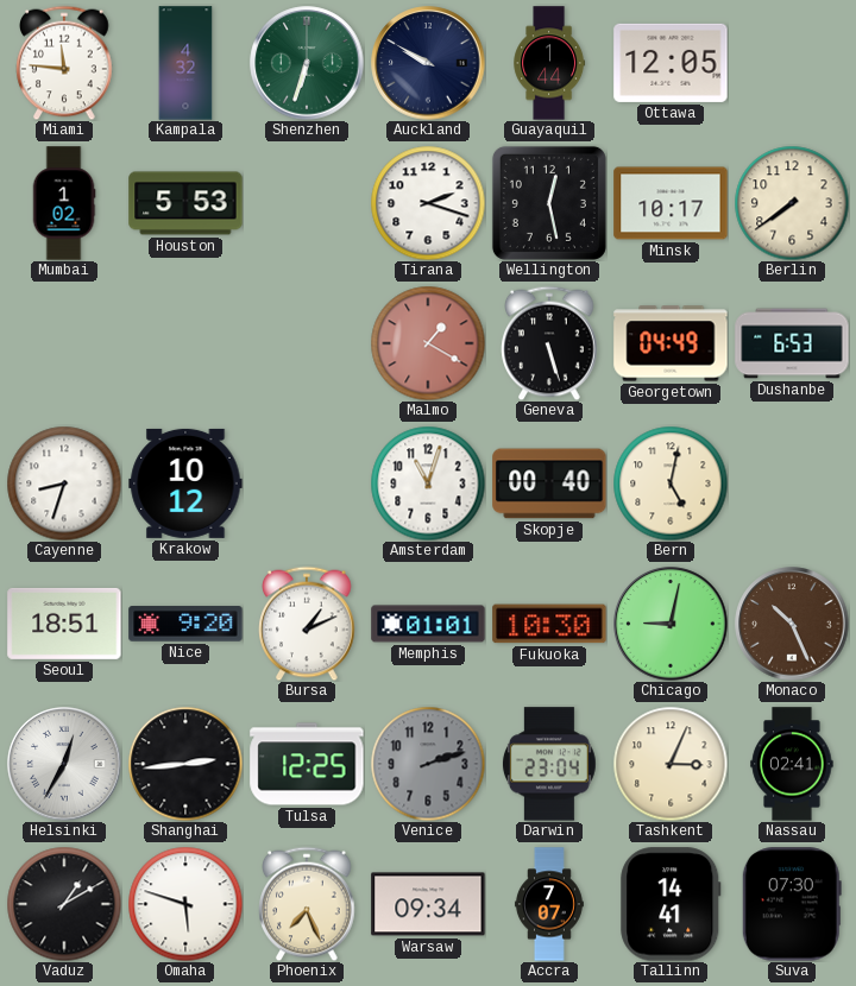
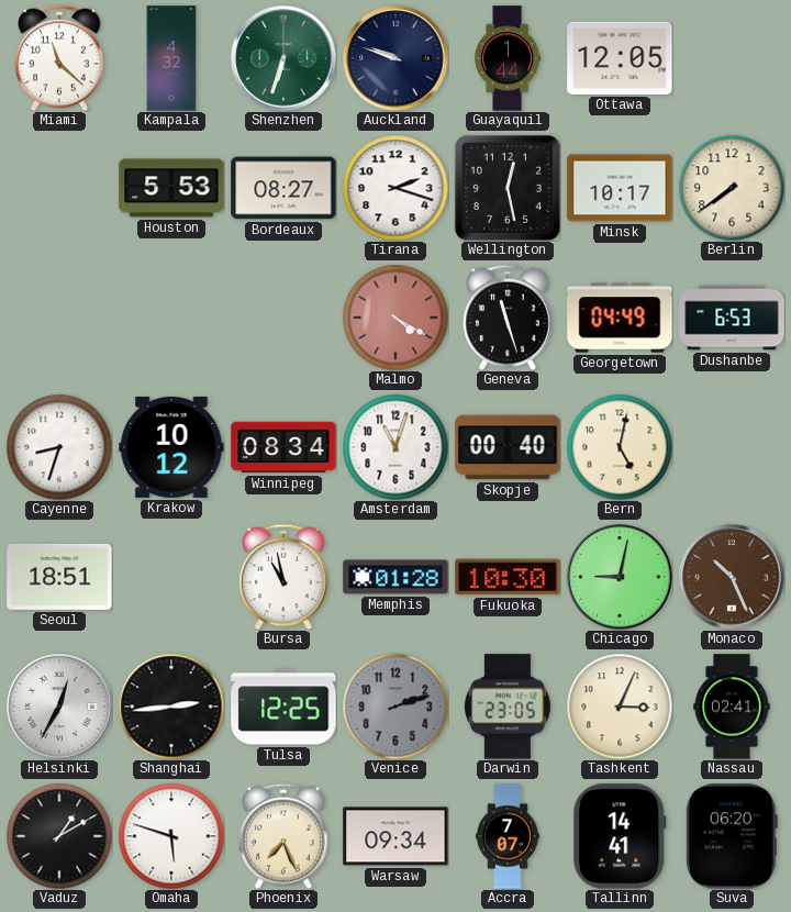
Miami: 11:46 -> 11:22 (59, 58)
Auckland: 9:50 -> 9:48 (396, 58)
Mumbai: 1:02 -> none (64, 203)
Bordeaux: none -> 08:27 (283, 188)
Malmo: 1:20 -> 4:20 (396, 318)
Geneva: 5:27 -> 11:27 (508, 318)
Winnipeg: none -> 08:34 (283, 447)
Nice: 9:20 -> none (185, 624)
Bursa: 1:11 -> 10:58 (283, 577)
Memphis: 01:01 -> 01:28 (396, 577)
Darwin: 23:04 -> 23:05 (508, 707)
Suva: 07:30 -> 06:20 (732, 836)
